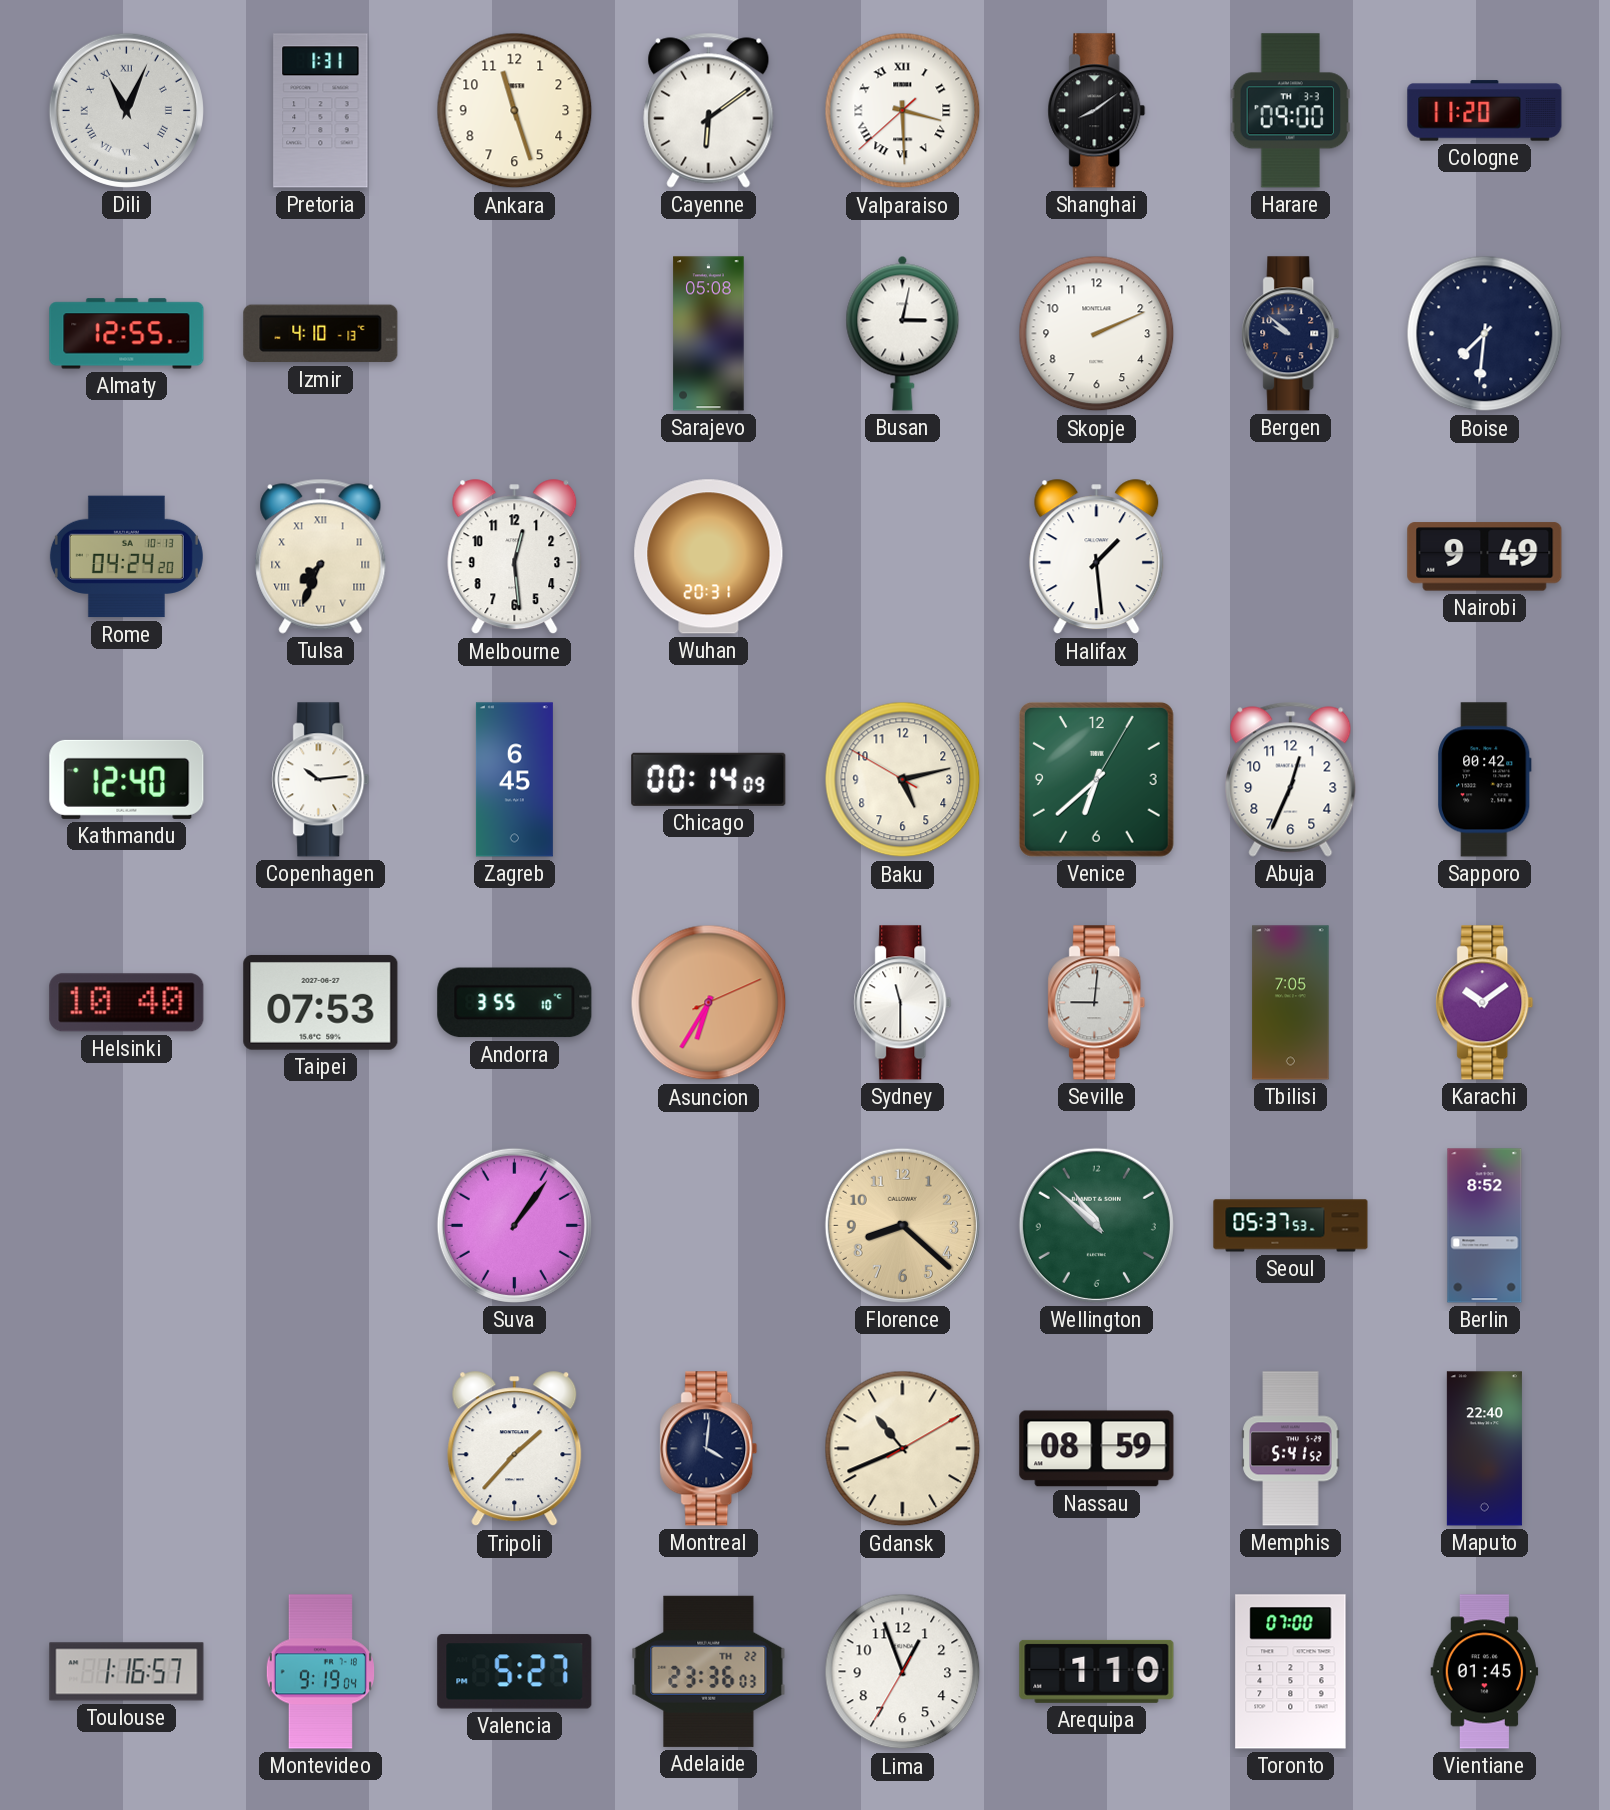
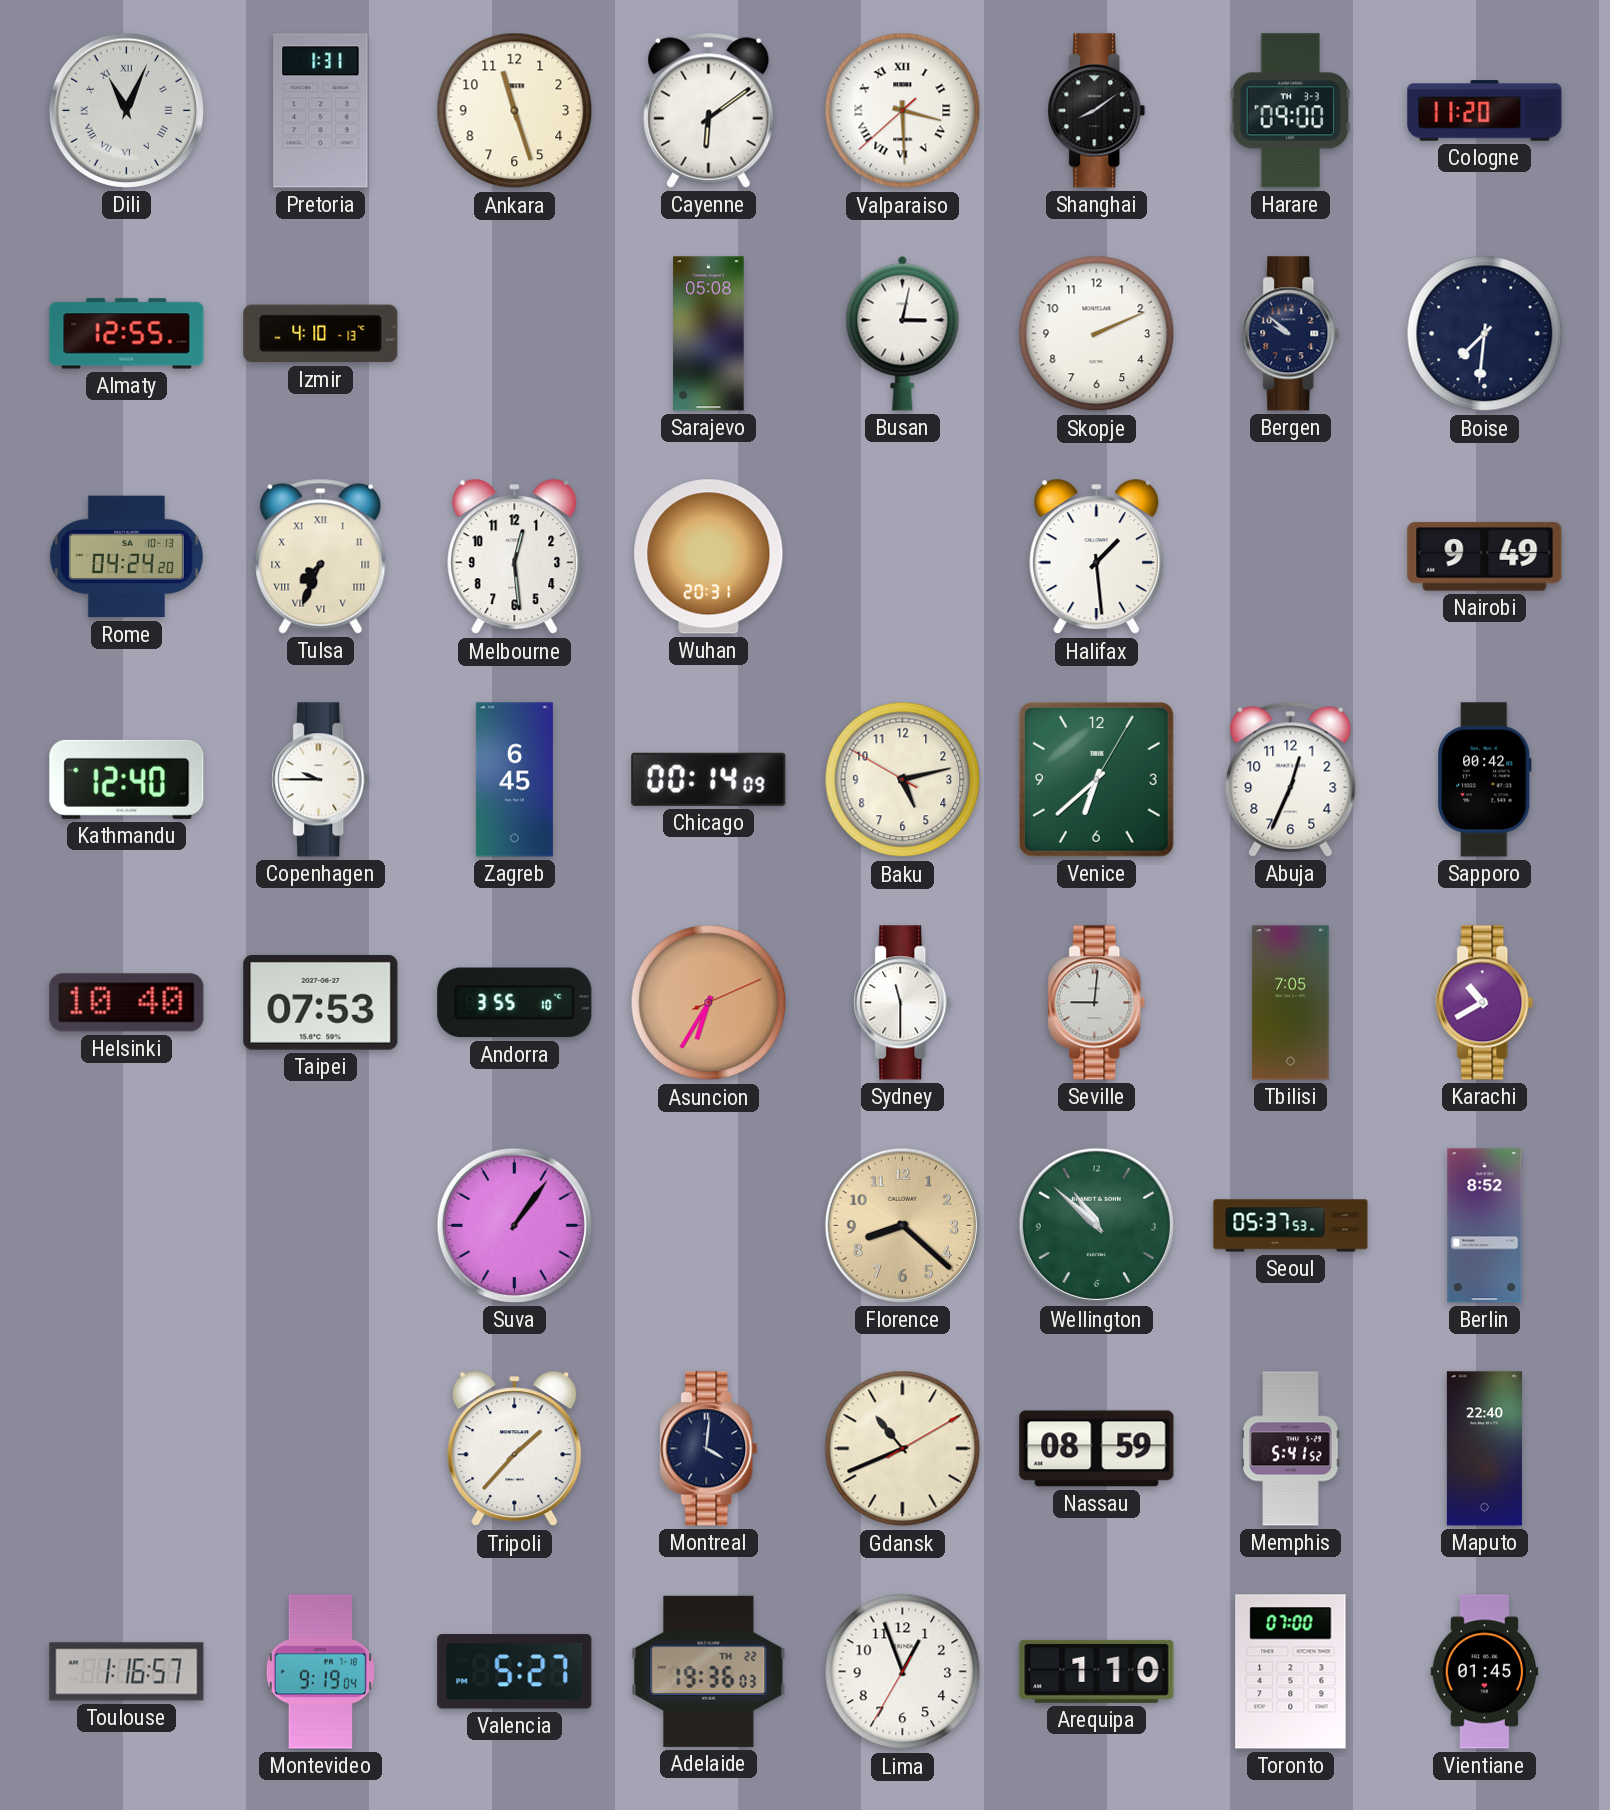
Copenhagen: 10:14 -> 9:45 (321, 780)
Karachi: 10:09 -> 10:40 (1485, 1003)
Adelaide: 23:36 -> 19:36 (709, 1671)
